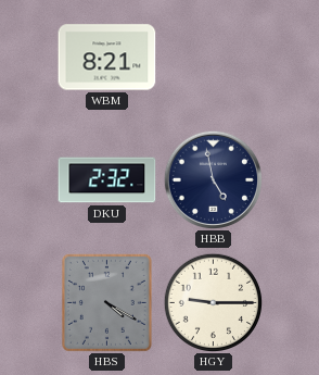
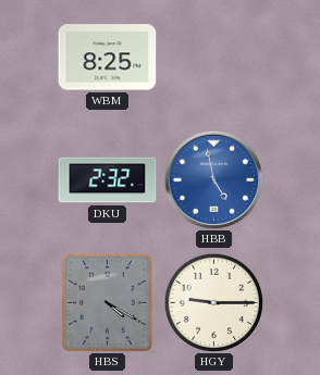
WBM: 8:21 -> 8:25 (108, 58)
HBB dial: navy -> blue (213, 179)
